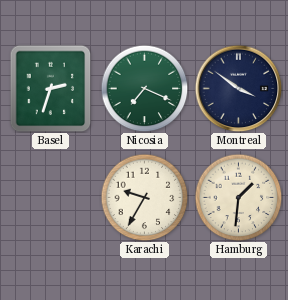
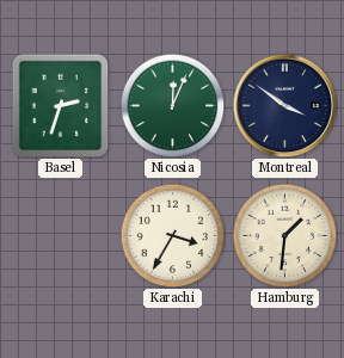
Nicosia: 7:19 -> 12:04 (172, 105)
Karachi: 9:35 -> 3:35 (172, 235)
